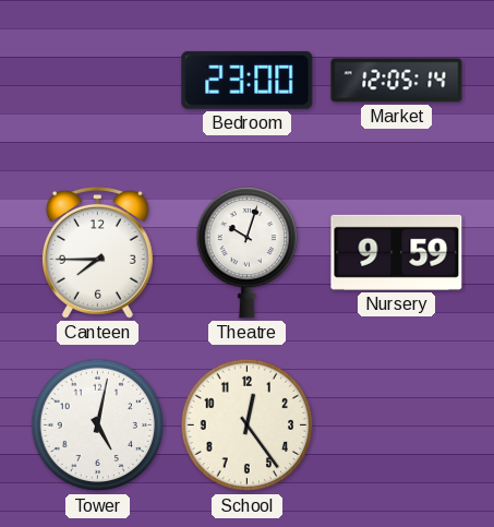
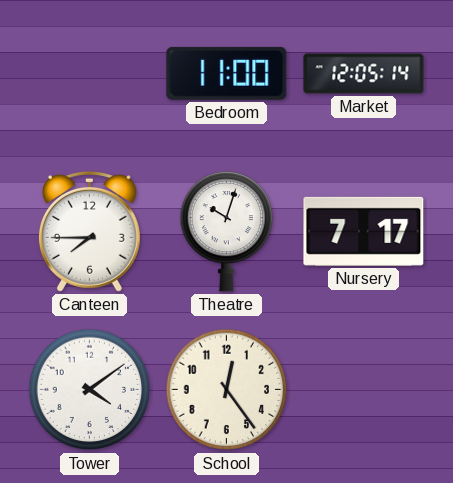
Bedroom: 23:00 -> 11:00 (227, 73)
Nursery: 9:59 -> 7:17 (364, 231)
Tower: 5:02 -> 4:09 (90, 390)
